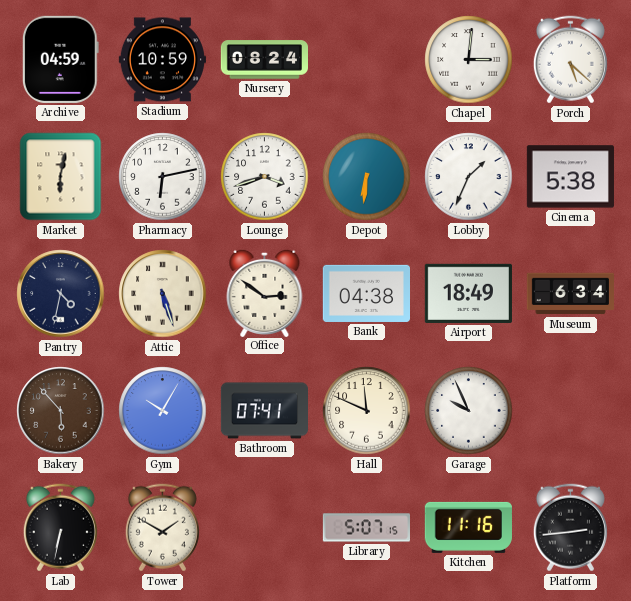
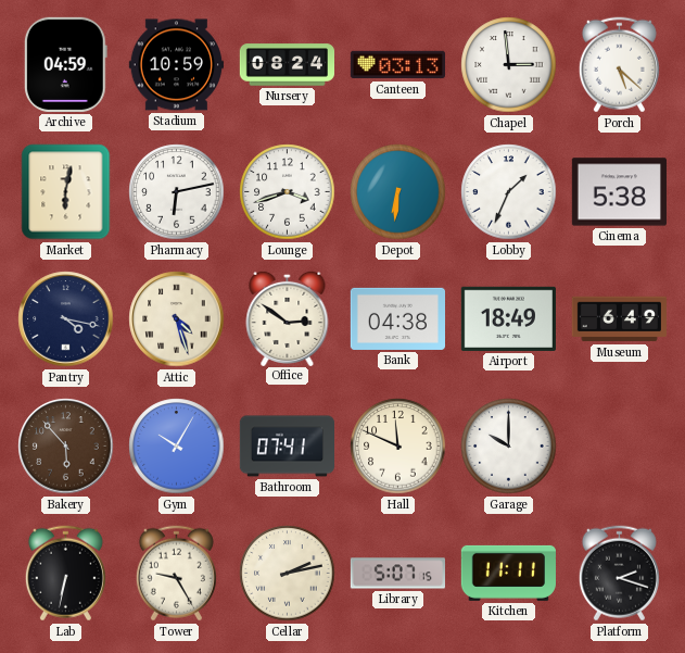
Canteen: none -> 03:13 (397, 65)
Chapel: 3:01 -> 2:59 (509, 65)
Pantry: 4:32 -> 4:17 (66, 319)
Attic: 5:27 -> 4:27 (177, 319)
Museum: 6:34 -> 6:49 (619, 319)
Garage: 9:56 -> 10:00 (509, 447)
Tower: 1:50 -> 9:25 (176, 574)
Cellar: none -> 2:13 (288, 574)
Kitchen: 11:16 -> 11:11 (508, 573)
Platform: 2:44 -> 2:18 (619, 574)
